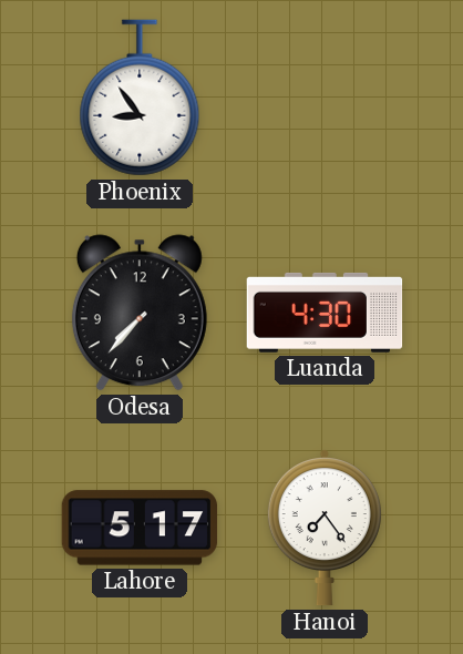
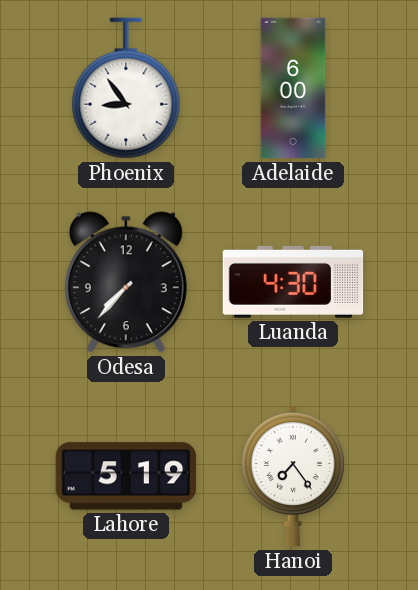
Adelaide: none -> 6:00 (293, 88)
Lahore: 5:17 -> 5:19 (126, 476)
